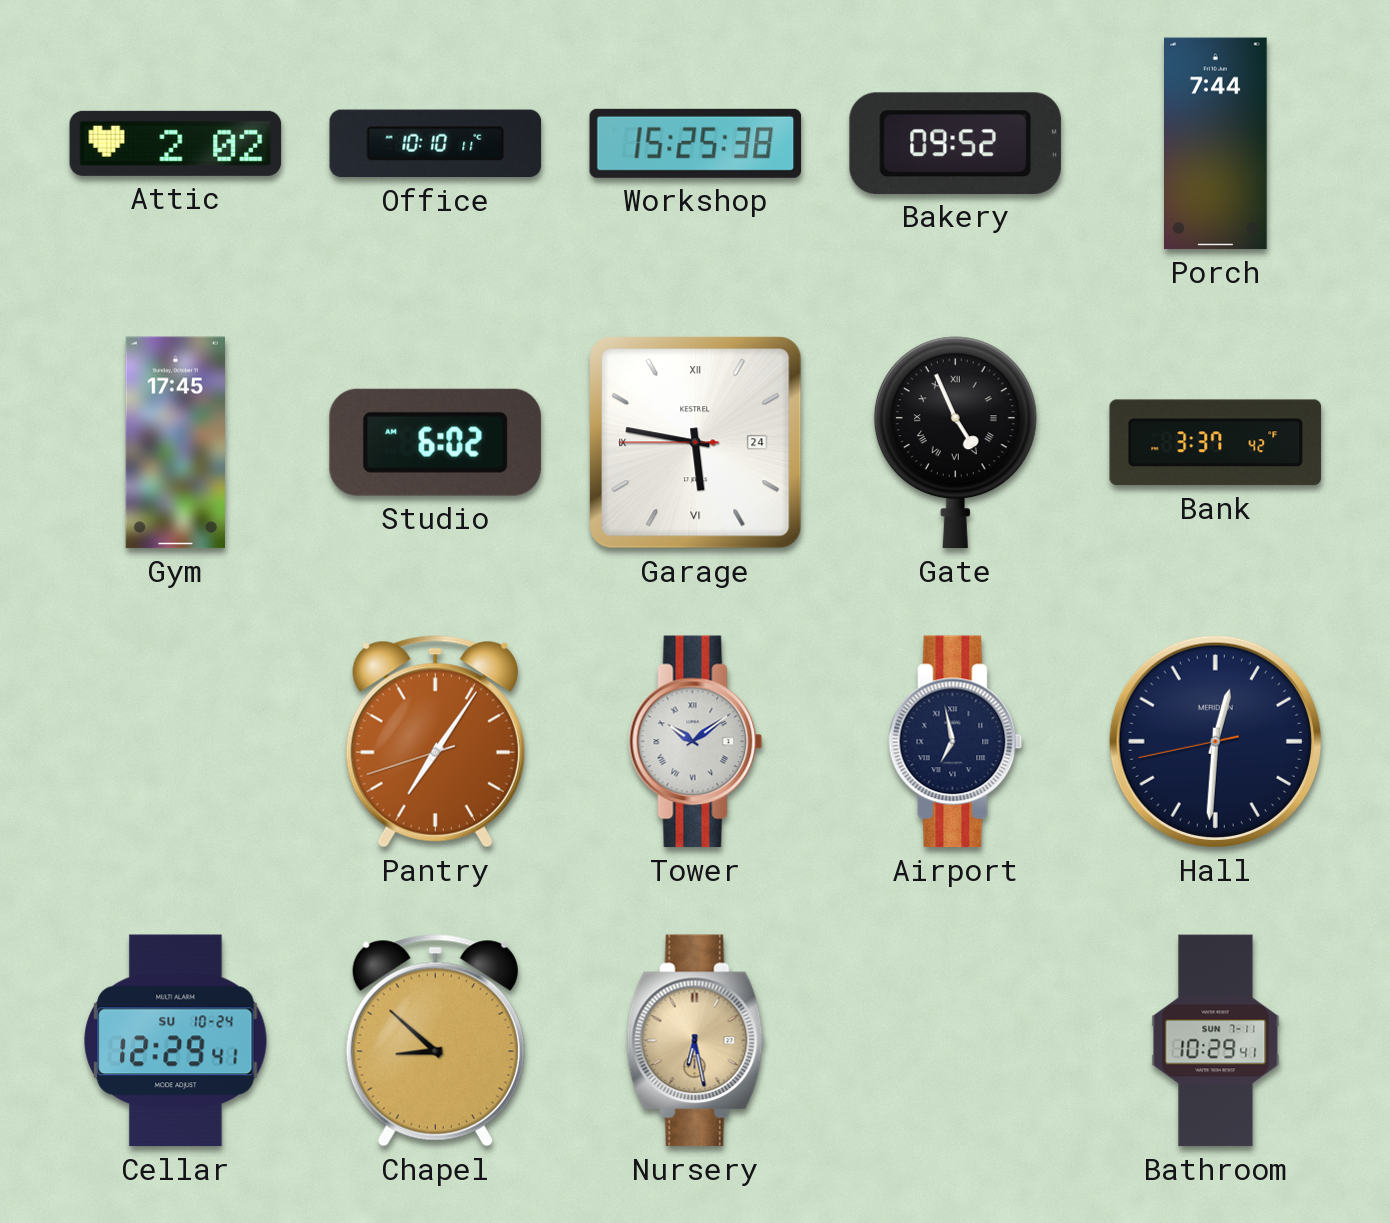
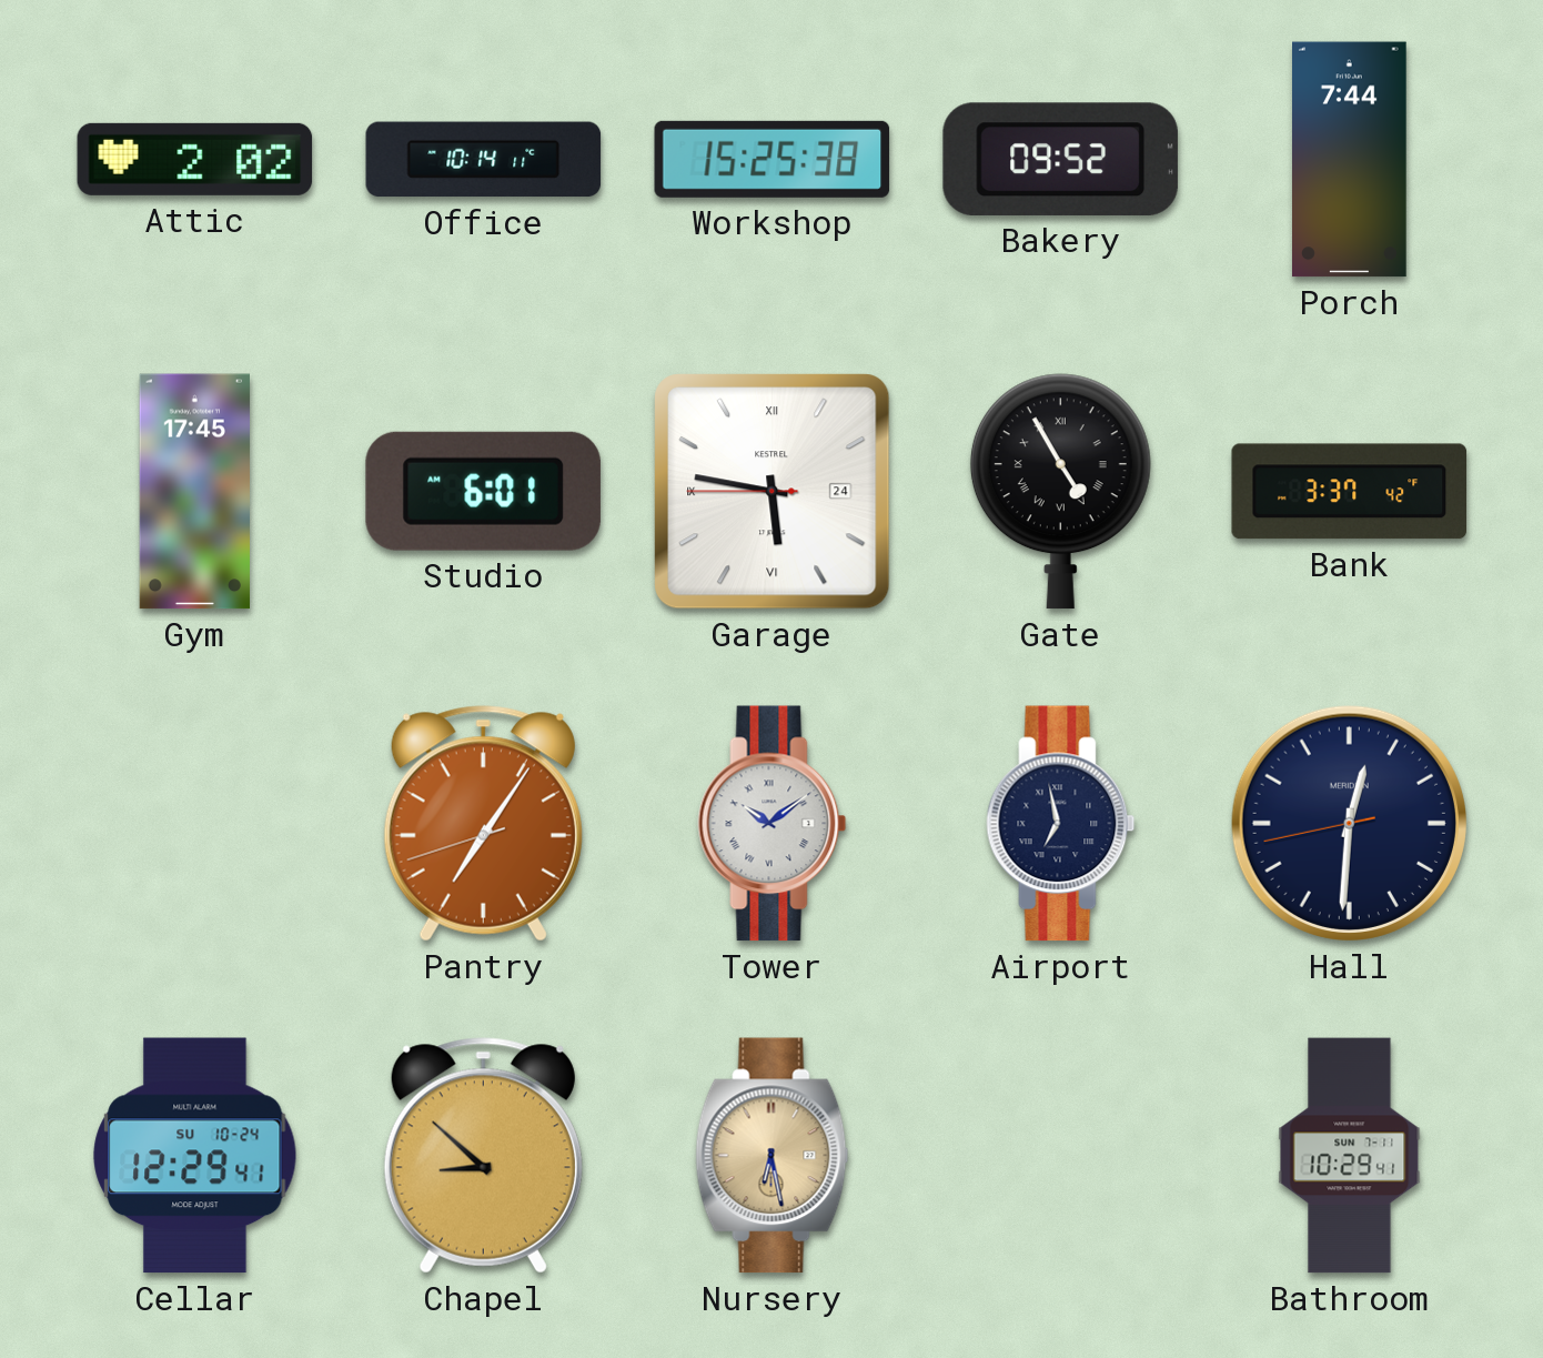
Office: 10:10 -> 10:14 (484, 160)
Studio: 6:02 -> 6:01 (483, 491)
Gate: 4:56 -> 4:55 (1060, 492)
